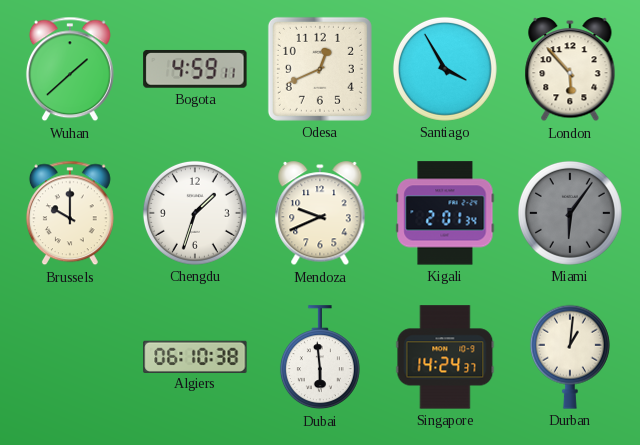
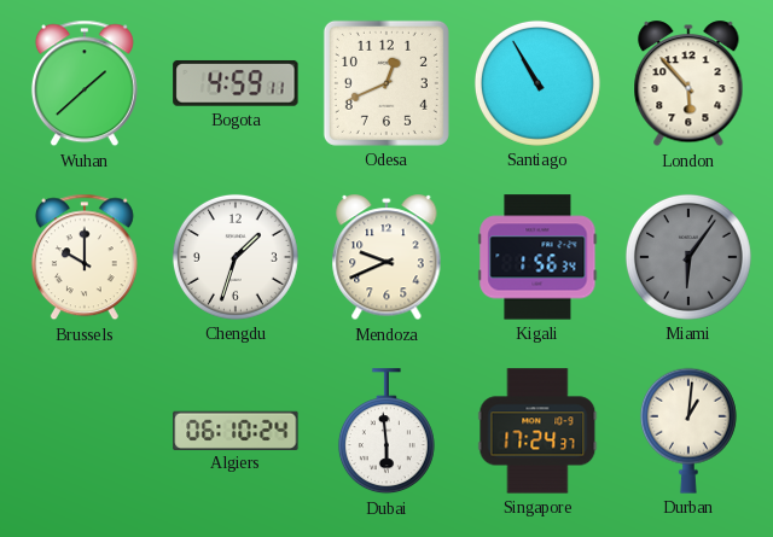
Santiago: 3:55 -> 10:55 (537, 83)
Kigali: 2:01 -> 1:56 (537, 257)
Algiers: 06:10:38 -> 06:10:24 (236, 430)
Singapore: 14:24 -> 17:24 (537, 431)
